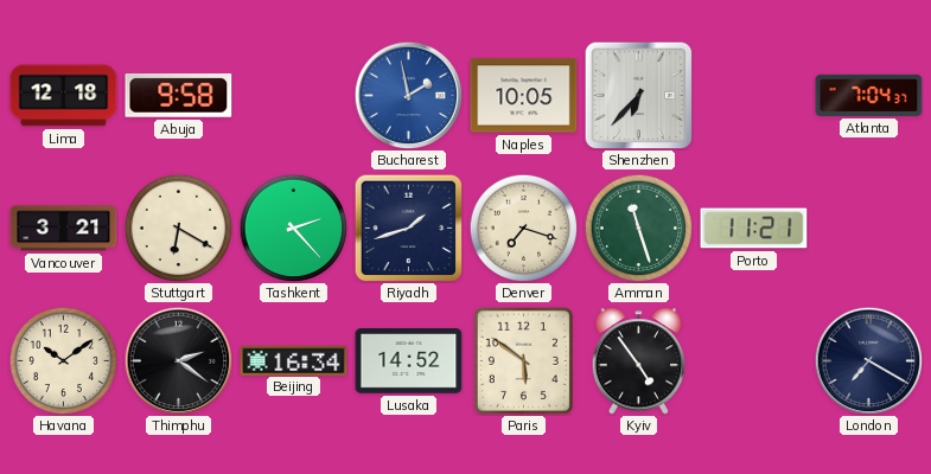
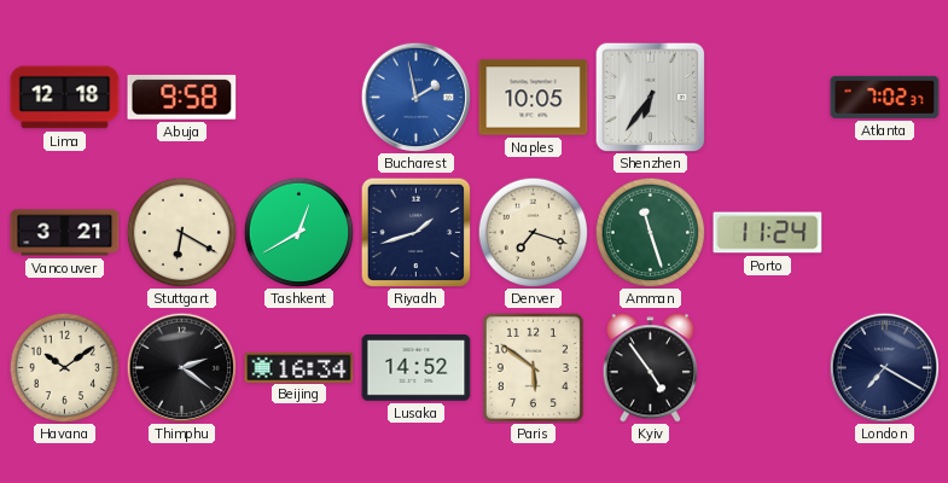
Shenzhen: 6:37 -> 6:36 (650, 97)
Atlanta: 7:04 -> 7:02 (885, 97)
Tashkent: 2:23 -> 12:40 (298, 232)
Porto: 11:21 -> 11:24 (768, 233)
